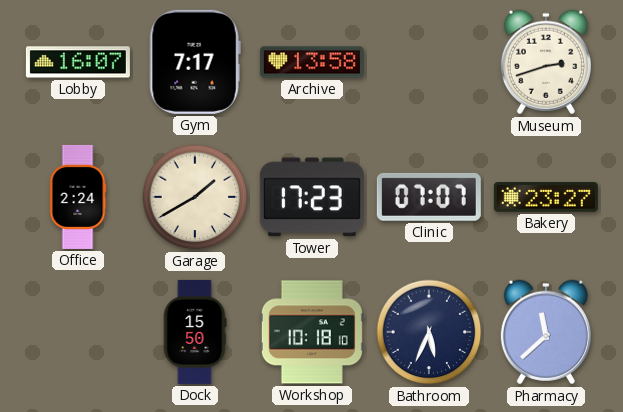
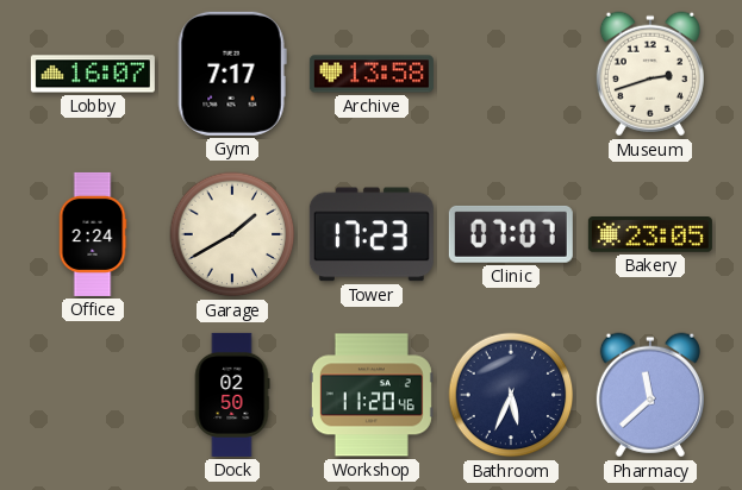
Bakery: 23:27 -> 23:05 (650, 235)
Dock: 15:50 -> 02:50 (232, 395)
Workshop: 10:18 -> 11:20 (372, 395)
